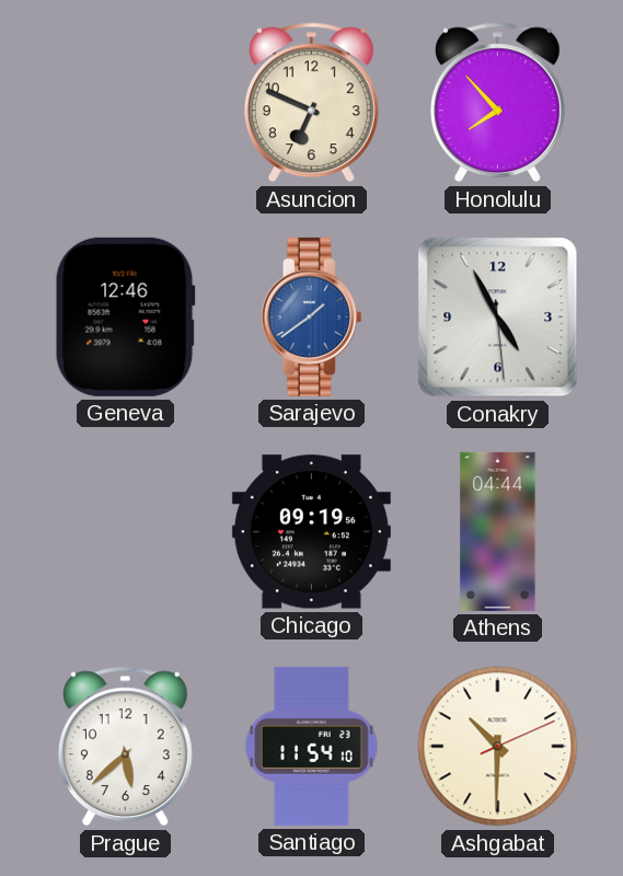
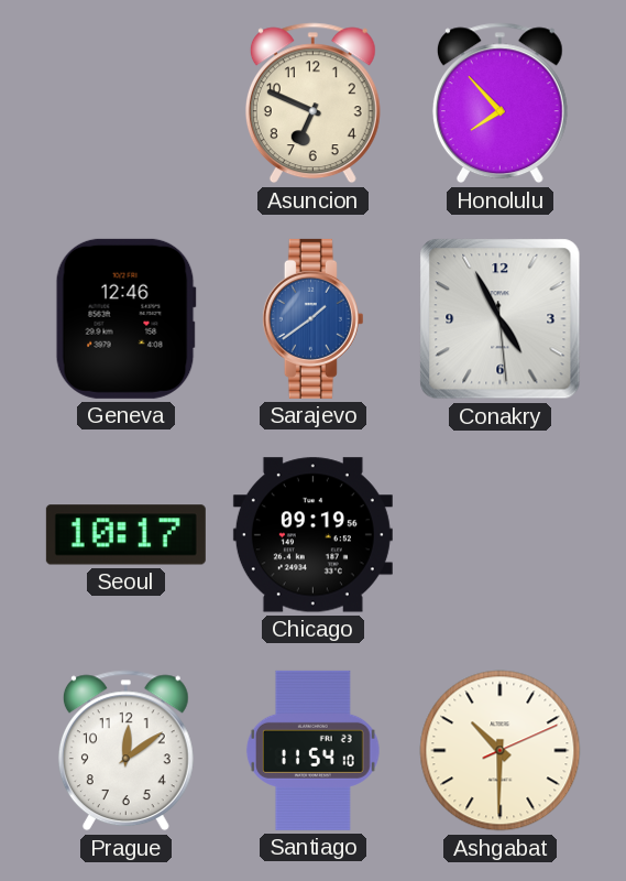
Seoul: none -> 10:17 (125, 535)
Athens: 04:44 -> none (498, 531)
Prague: 5:38 -> 12:09 (125, 751)
